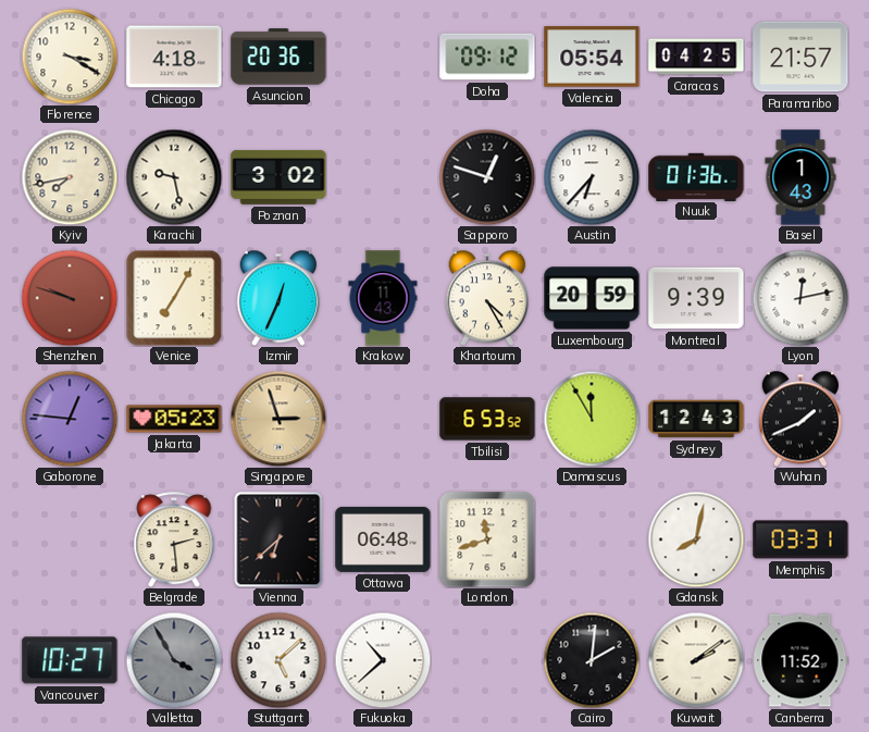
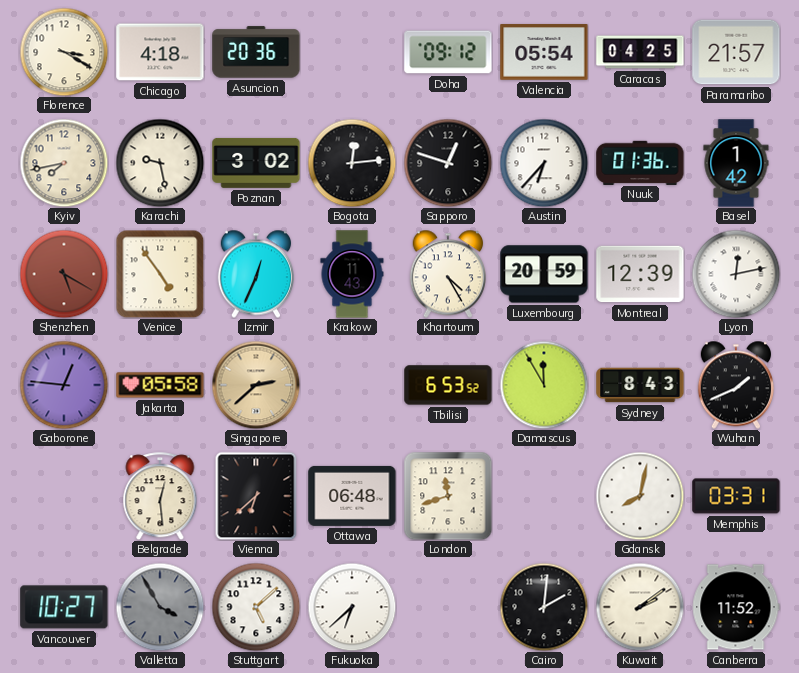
Bogota: none -> 12:14 (352, 163)
Basel: 1:43 -> 1:42 (736, 163)
Shenzhen: 9:48 -> 5:20 (64, 274)
Venice: 7:05 -> 4:54 (160, 274)
Montreal: 9:39 -> 12:39 (640, 274)
Jakarta: 05:23 -> 05:58 (160, 385)
Singapore: 2:57 -> 2:38 (256, 385)
Sydney: 12:43 -> 8:43 (640, 385)
Belgrade: 2:29 -> 12:29 (160, 496)
Fukuoka: 10:38 -> 6:38 (352, 607)
